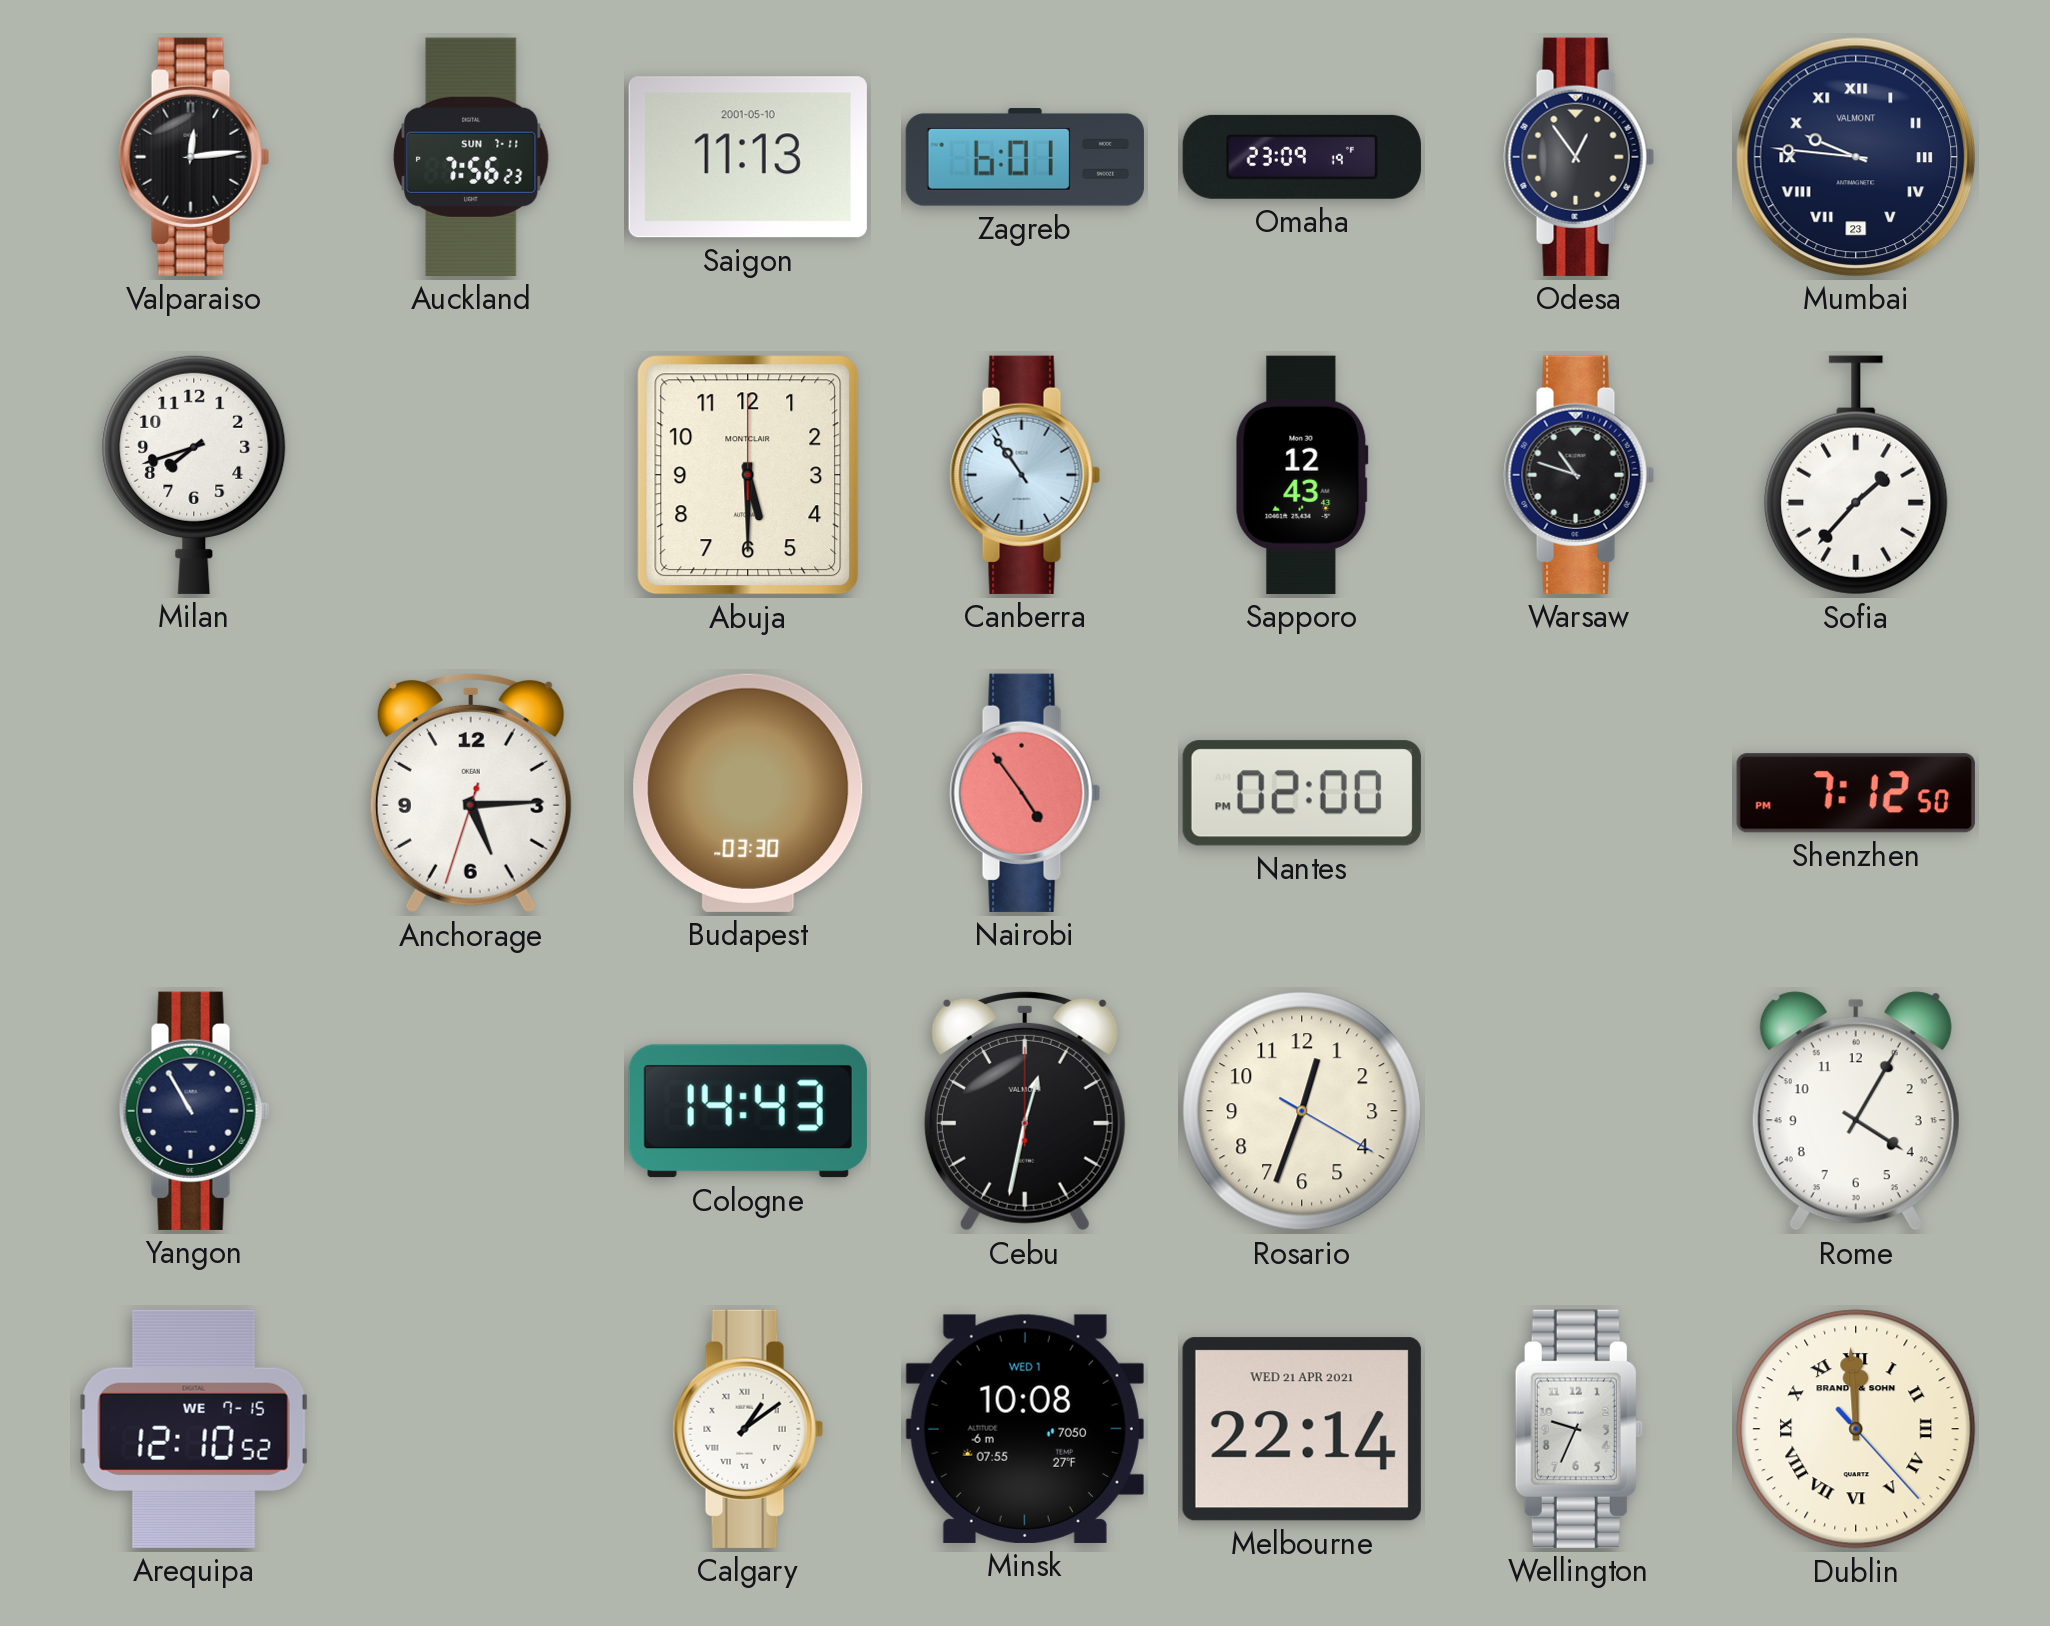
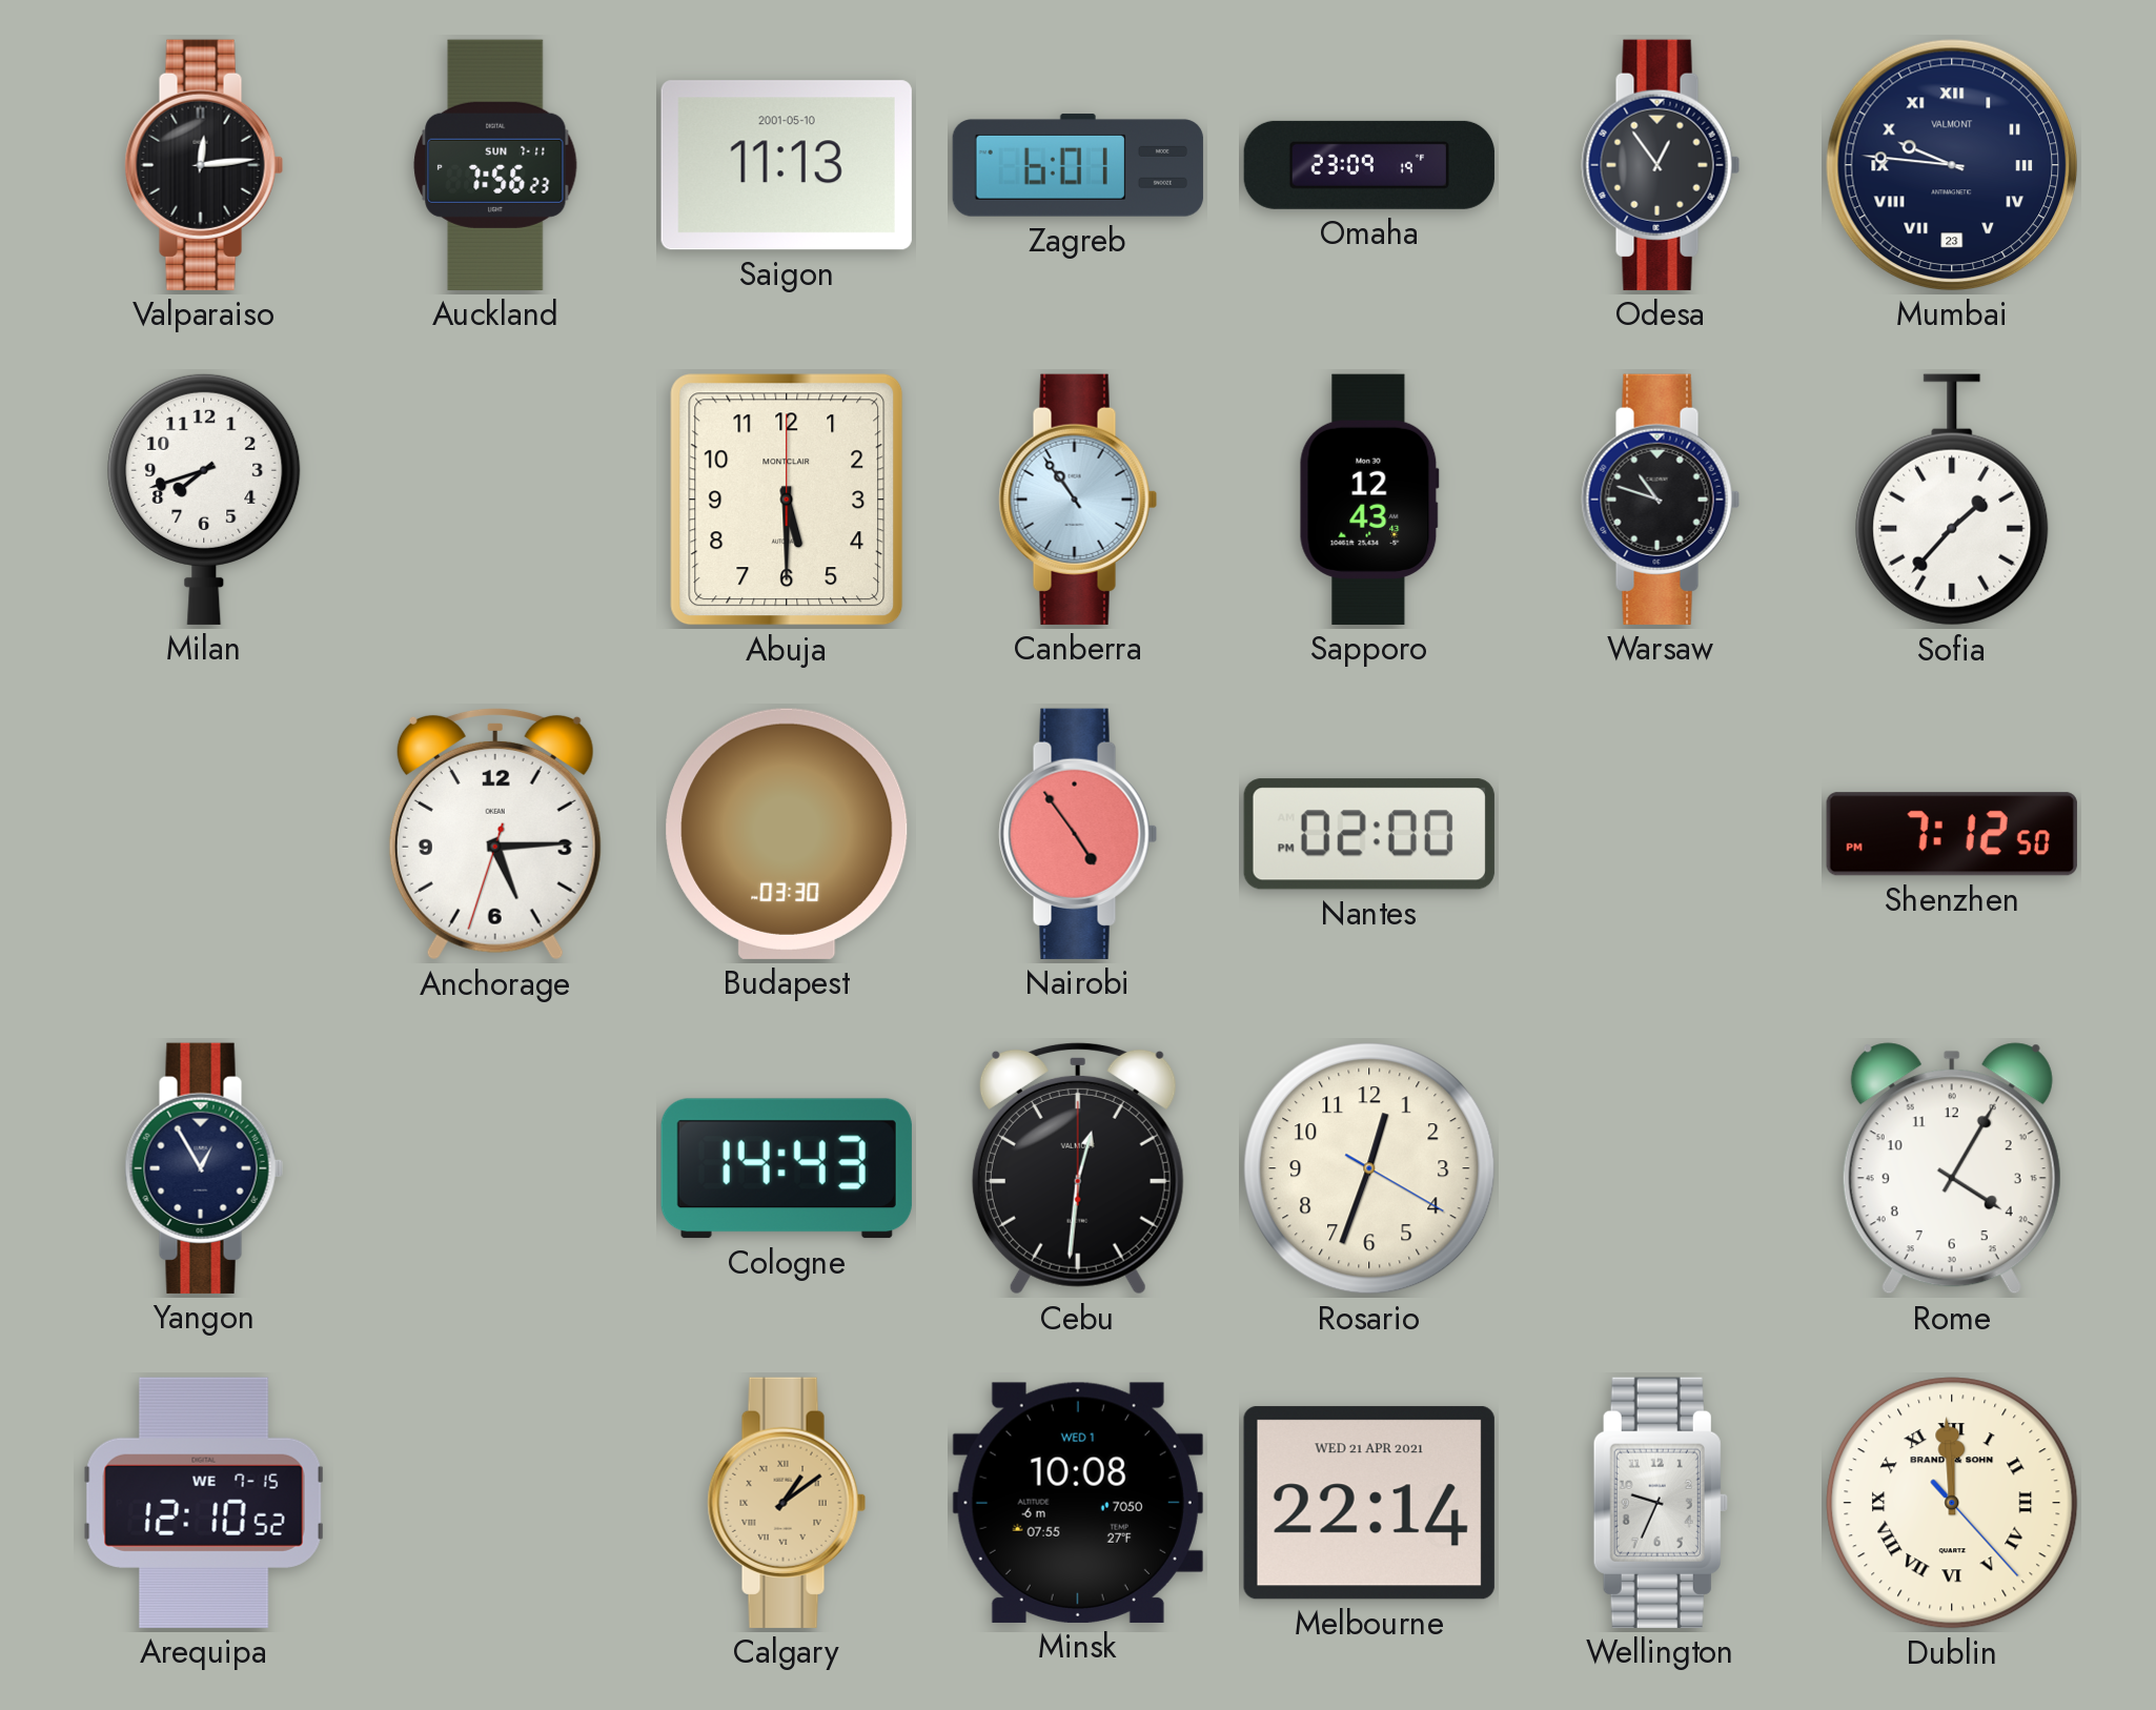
Yangon: 10:55 -> 12:55 (204, 1168)
Cebu: 12:32 -> 12:31 (1078, 1168)
Calgary dial: white -> champagne (787, 1503)
